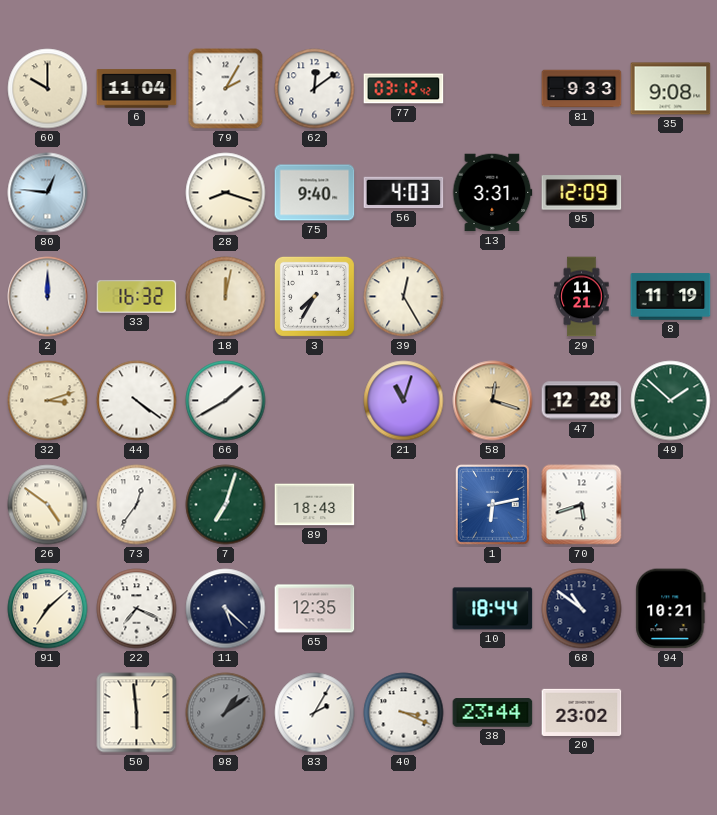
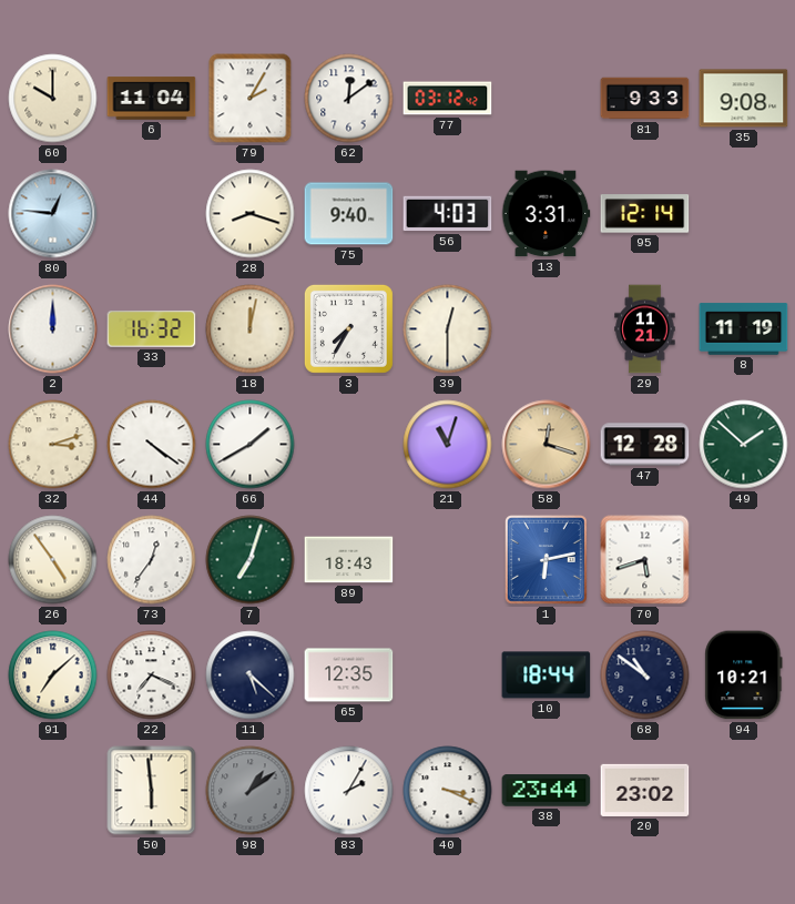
95: 12:09 -> 12:14 (645, 214)
39: 12:25 -> 12:30 (448, 329)
26: 4:51 -> 4:54 (53, 560)
